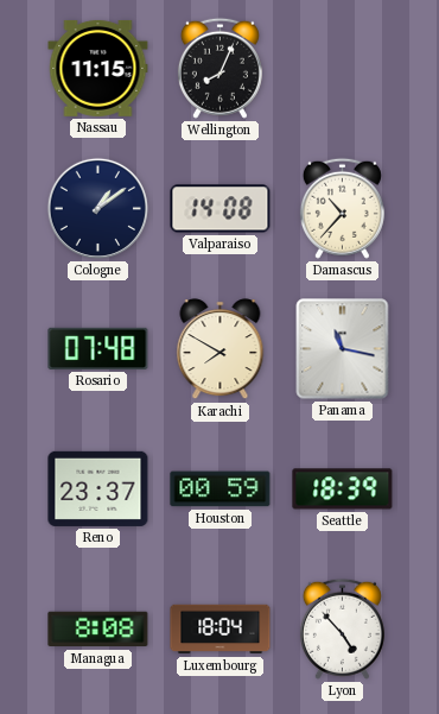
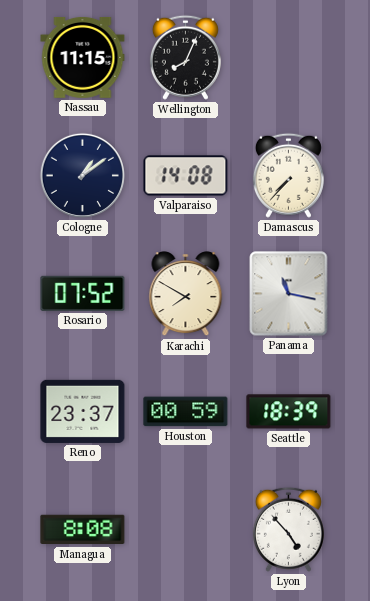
Damascus: 10:37 -> 7:37 (288, 175)
Rosario: 07:48 -> 07:52 (83, 293)
Luxembourg: 18:04 -> none (221, 630)
